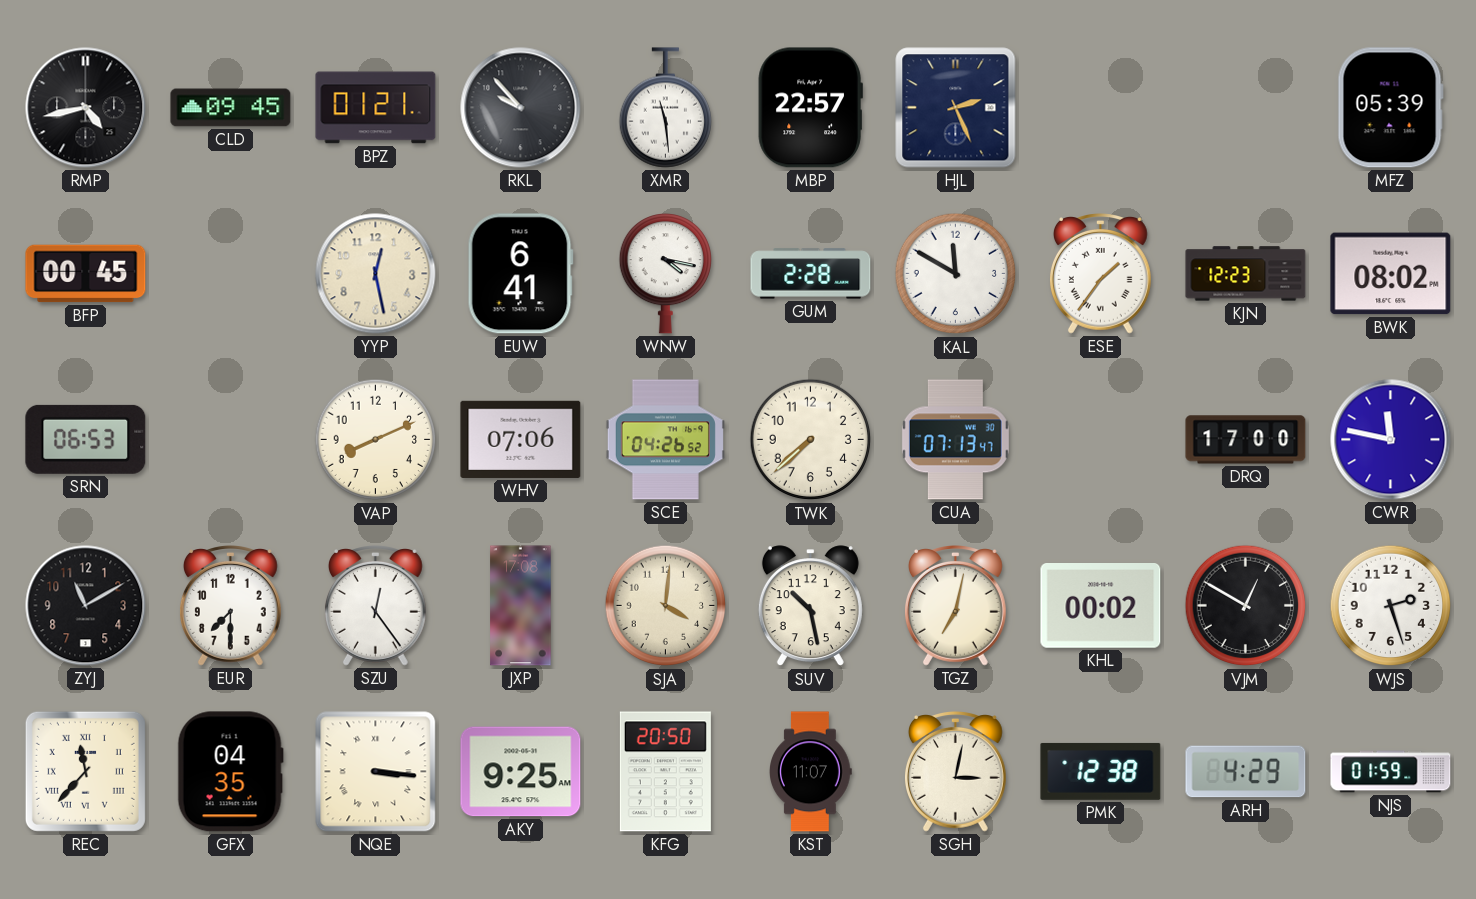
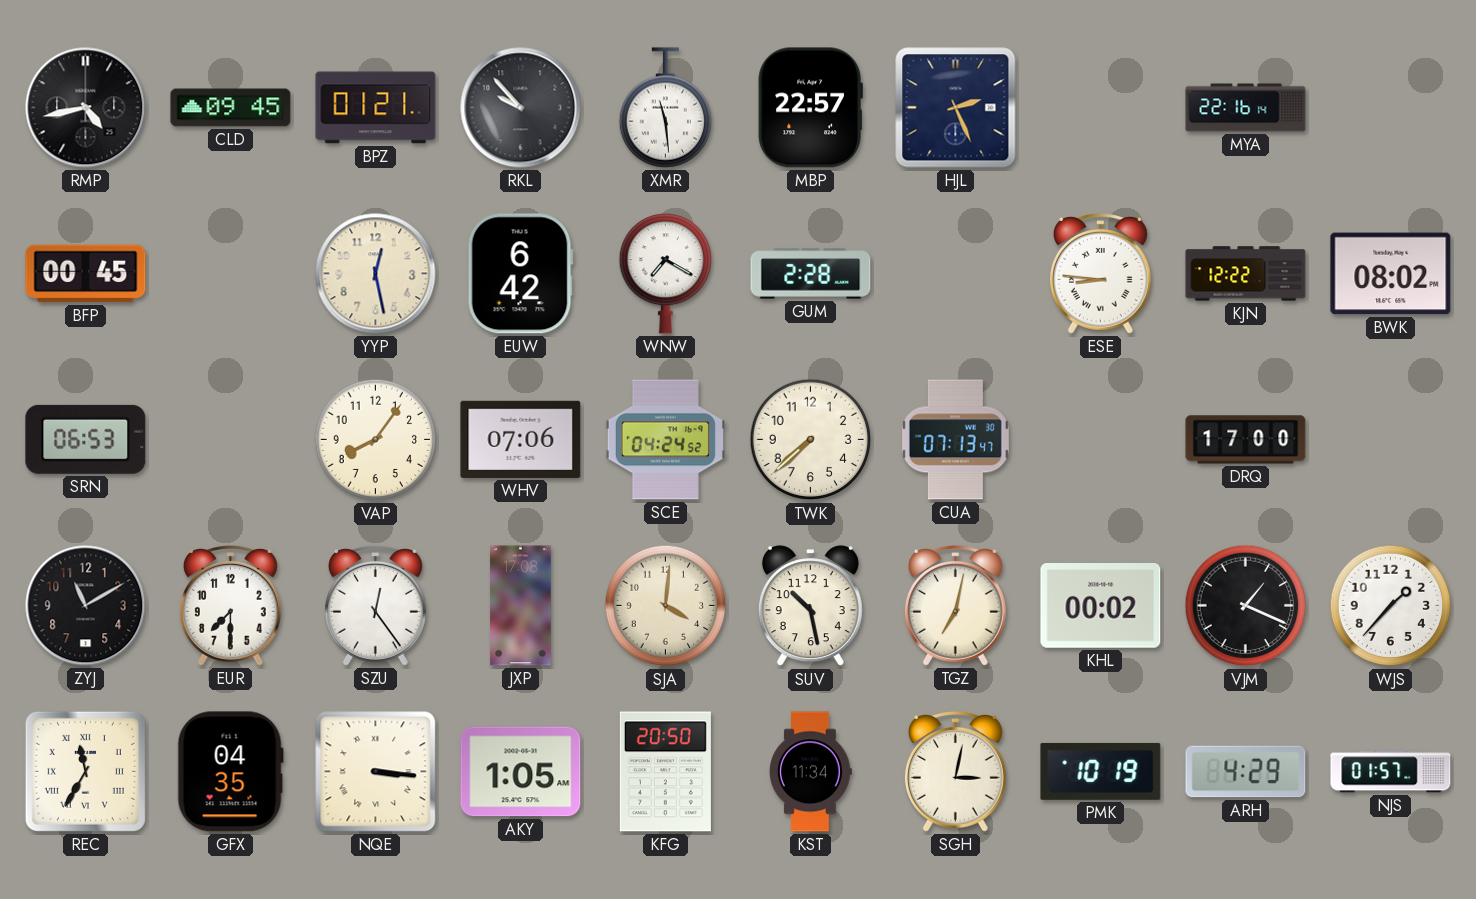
MYA: none -> 22:16 (1246, 108)
MFZ: 05:39 -> none (1390, 108)
EUW: 6:41 -> 6:42 (520, 274)
WNW: 4:17 -> 7:20 (665, 274)
KAL: 11:50 -> none (956, 274)
ESE: 1:36 -> 8:46 (1100, 274)
KJN: 12:23 -> 12:22 (1246, 274)
VAP: 8:11 -> 8:06 (376, 440)
SCE: 04:26 -> 04:24 (665, 440)
CWR: 11:47 -> none (1391, 440)
VJM: 12:50 -> 1:19 (1246, 606)
WJS: 2:27 -> 1:37 (1391, 606)
REC: 11:37 -> 11:35 (85, 771)
AKY: 9:25 -> 1:05 (521, 772)
KST: 11:07 -> 11:34 (811, 772)
PMK: 12:38 -> 10:19 (1101, 771)
NJS: 01:59 -> 01:57 (1391, 772)
